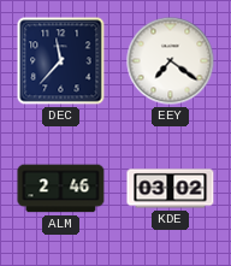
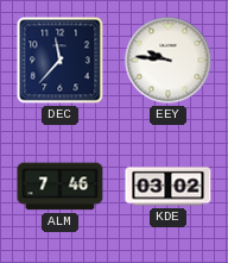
EEY: 7:21 -> 9:46 (169, 61)
ALM: 2:46 -> 7:46 (61, 187)
